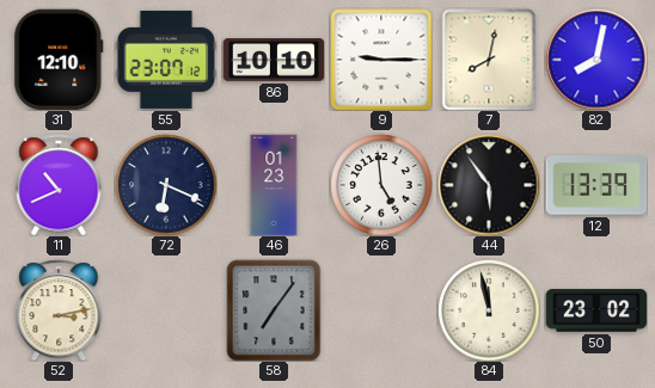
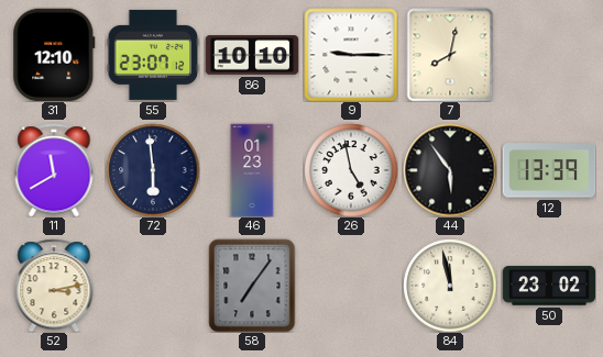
82: 8:02 -> none (596, 60)
11: 10:41 -> 11:40 (54, 170)
72: 6:19 -> 5:59 (153, 170)
26: 4:59 -> 4:58 (351, 170)
